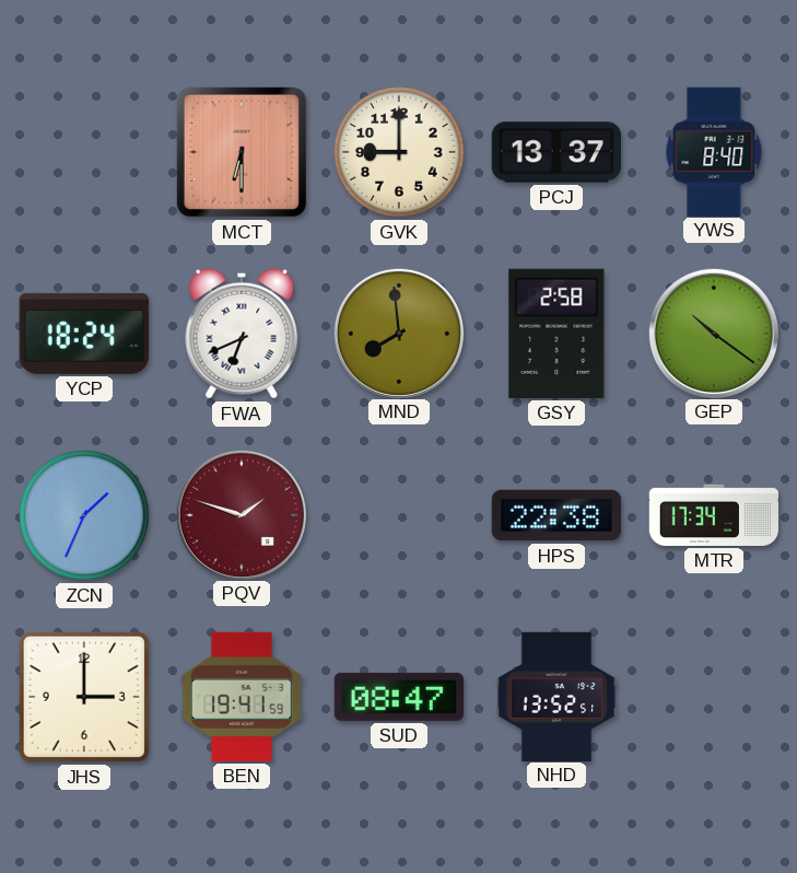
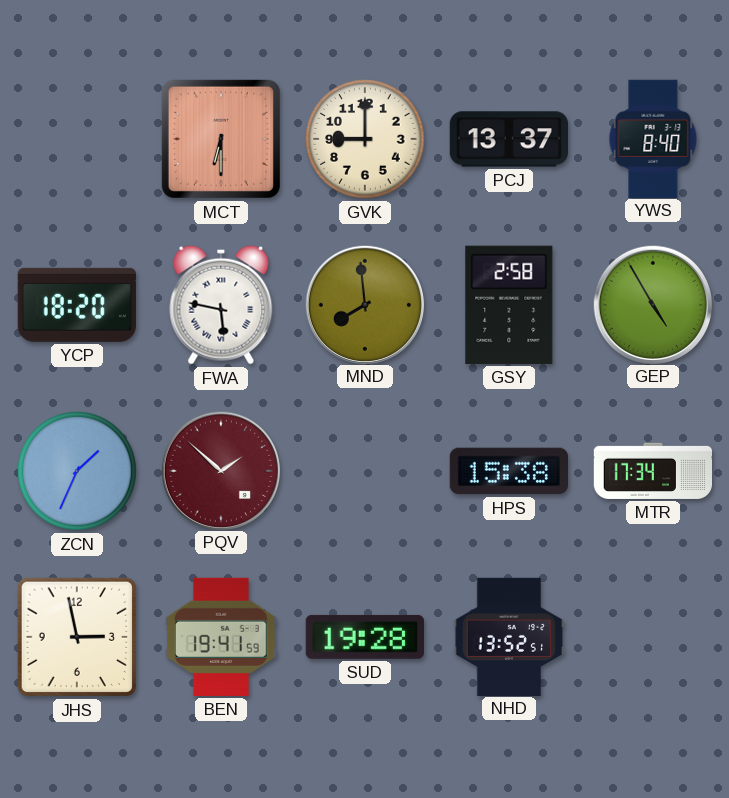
YCP: 18:24 -> 18:20 (77, 305)
FWA: 6:41 -> 5:47 (221, 305)
GEP: 10:21 -> 4:55 (652, 304)
PQV: 1:48 -> 1:52 (220, 470)
HPS: 22:38 -> 15:38 (508, 471)
JHS: 3:00 -> 2:58 (77, 637)
SUD: 08:47 -> 19:28 (365, 637)
